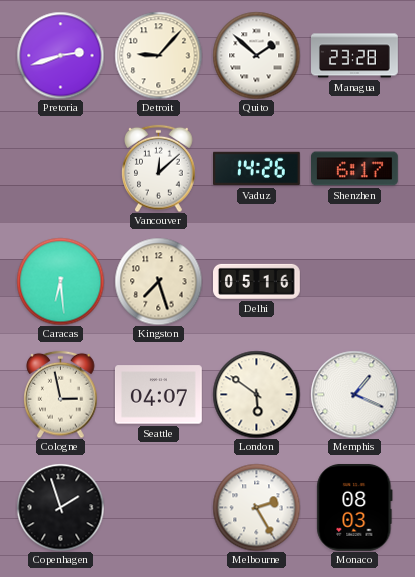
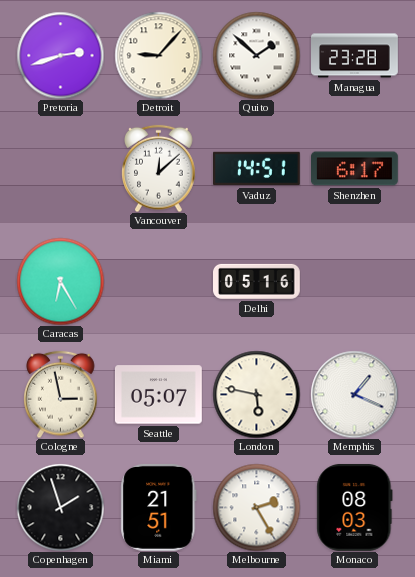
Vaduz: 14:26 -> 14:51 (257, 169)
Caracas: 6:29 -> 6:25 (60, 281)
Kingston: 7:27 -> none (158, 281)
Seattle: 04:07 -> 05:07 (159, 395)
London: 5:51 -> 5:47 (256, 394)
Miami: none -> 21:51 (159, 507)
